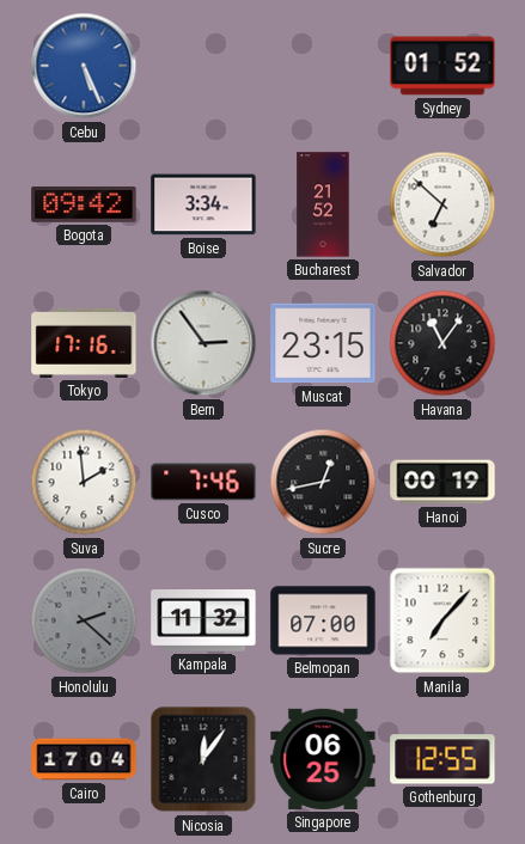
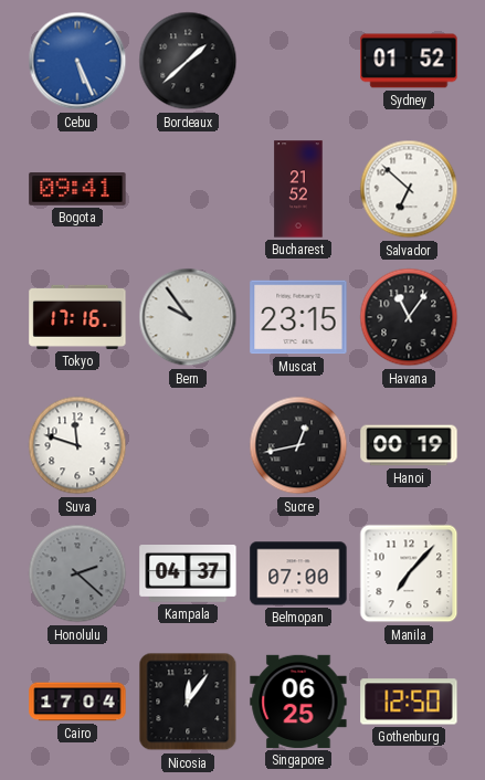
Bordeaux: none -> 1:38 (188, 61)
Bogota: 09:42 -> 09:41 (77, 190)
Boise: 3:34 -> none (203, 204)
Bern: 2:54 -> 9:54 (188, 317)
Suva: 1:59 -> 11:48 (77, 445)
Cusco: 7:46 -> none (203, 482)
Kampala: 11:32 -> 04:37 (188, 575)
Gothenburg: 12:55 -> 12:50 (409, 702)
